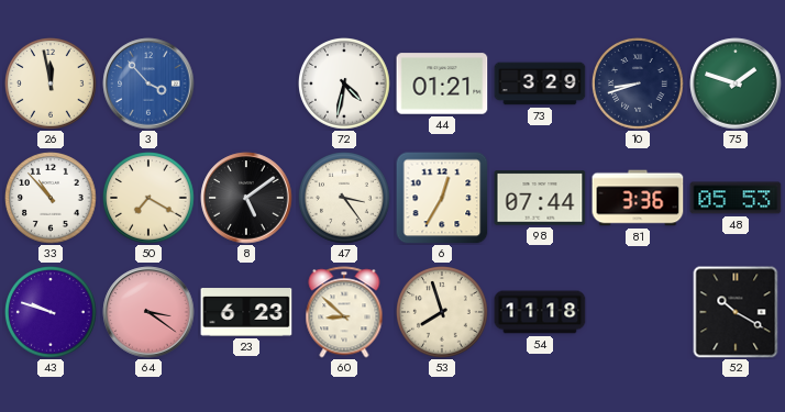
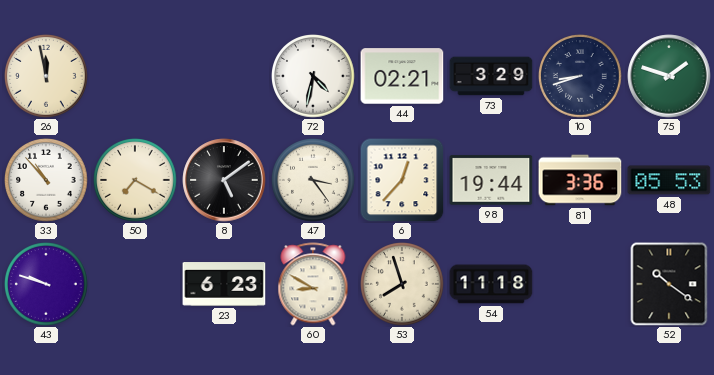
3: 3:53 -> none (148, 83)
44: 01:21 -> 02:21 (402, 76)
6: 12:35 -> 12:37 (402, 180)
98: 07:44 -> 19:44 (491, 180)
64: 3:21 -> none (148, 312)
60: 8:52 -> 8:50 (313, 284)
52: 10:20 -> 10:21 (669, 284)
